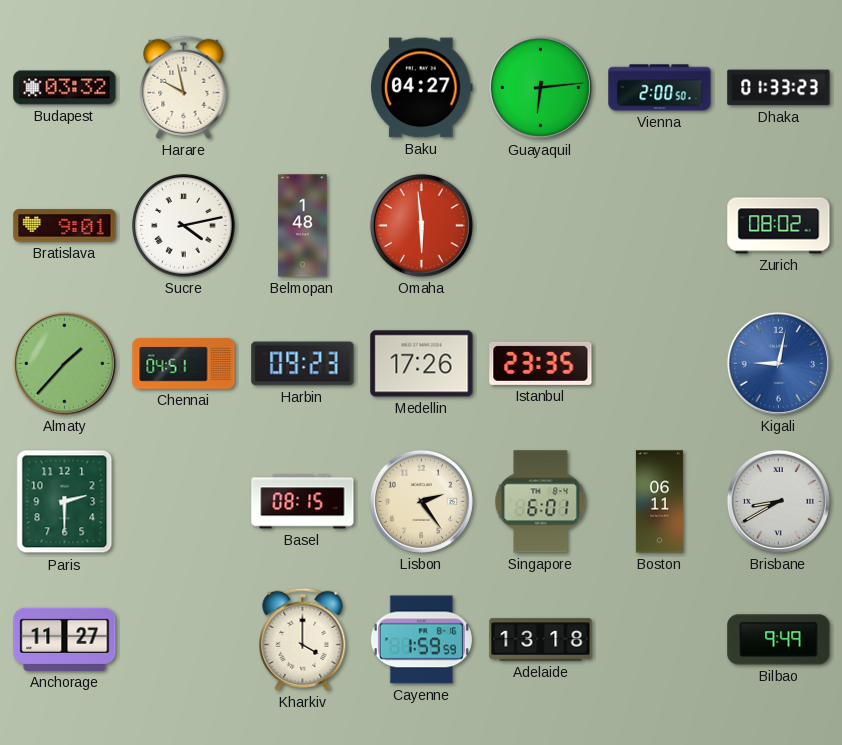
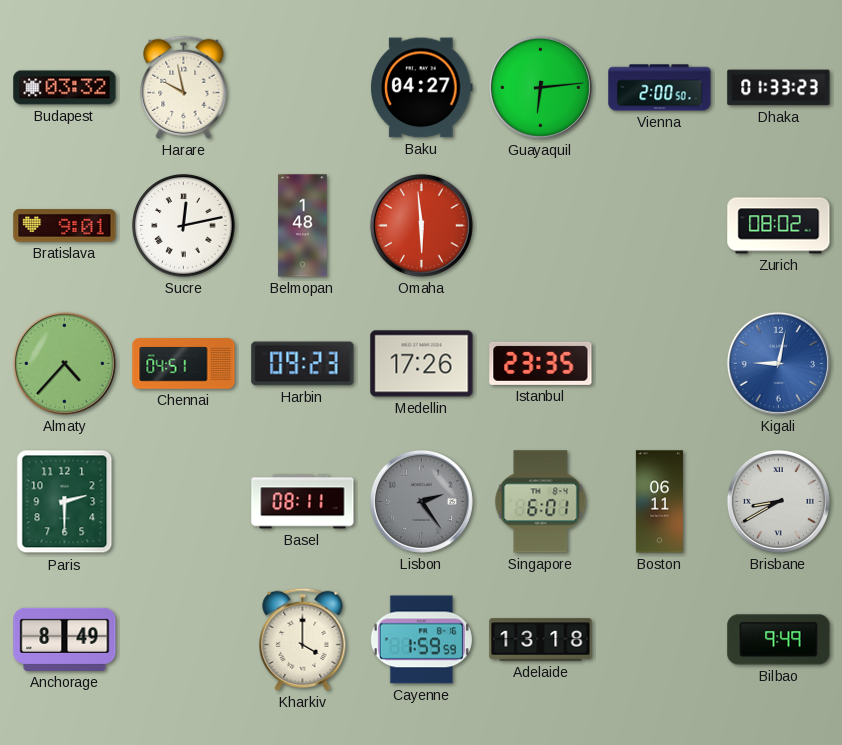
Sucre: 4:13 -> 12:13 (184, 226)
Almaty: 1:37 -> 4:37 (64, 363)
Basel: 08:15 -> 08:11 (303, 502)
Lisbon dial: cream -> grey (421, 501)
Anchorage: 11:27 -> 8:49 (65, 639)
